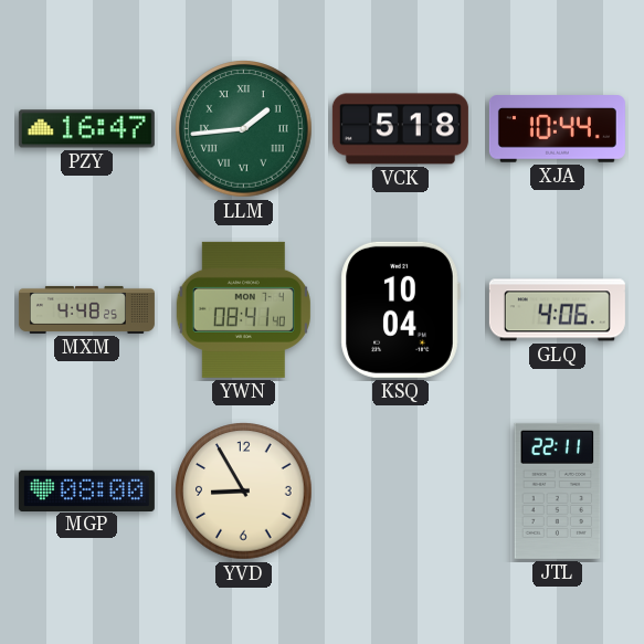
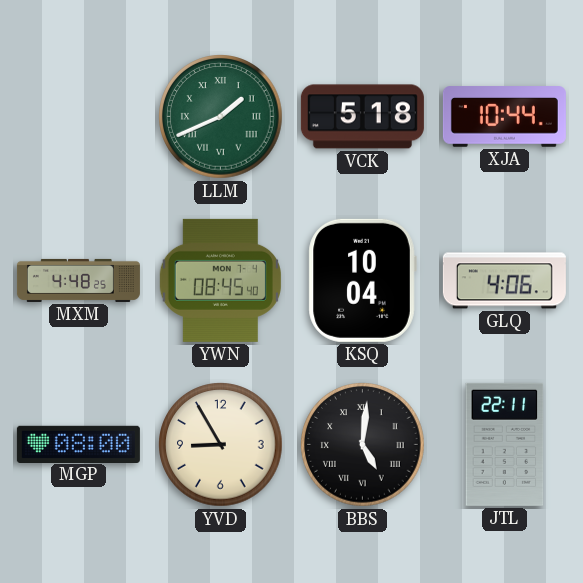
PZY: 16:47 -> none (86, 129)
LLM: 1:44 -> 1:41 (221, 117)
YWN: 08:41 -> 08:45 (220, 280)
BBS: none -> 5:01 (363, 445)
